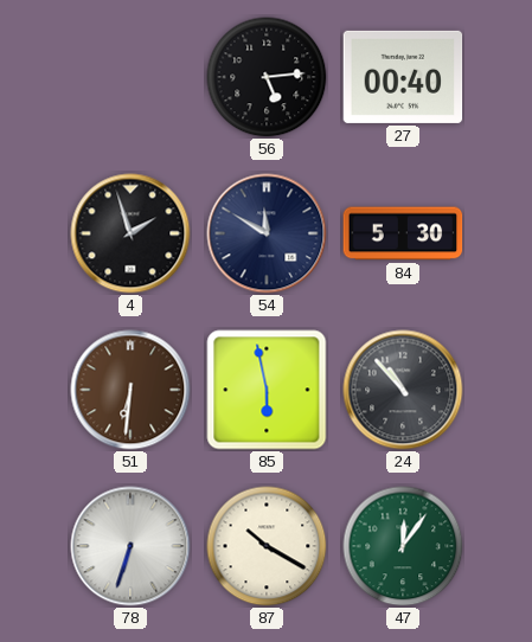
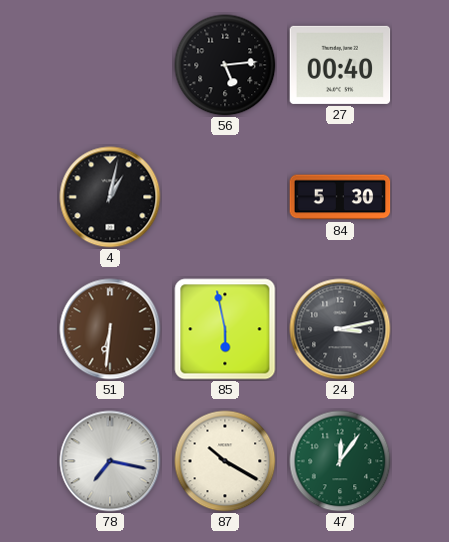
4: 1:57 -> 1:02 (110, 197)
54: 11:50 -> none (267, 233)
24: 10:53 -> 3:13 (340, 329)
78: 6:33 -> 7:17 (110, 461)
